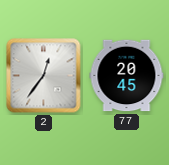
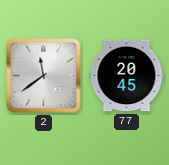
2: 12:36 -> 11:39 (44, 76)
